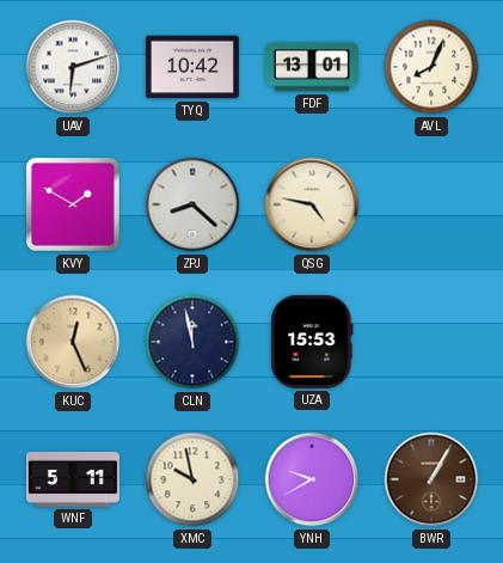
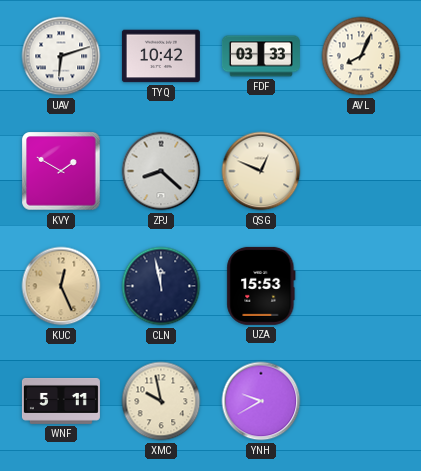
FDF: 13:01 -> 03:33 (261, 56)
QSG: 4:47 -> 12:49 (261, 171)
BWR: 1:05 -> none (431, 479)
